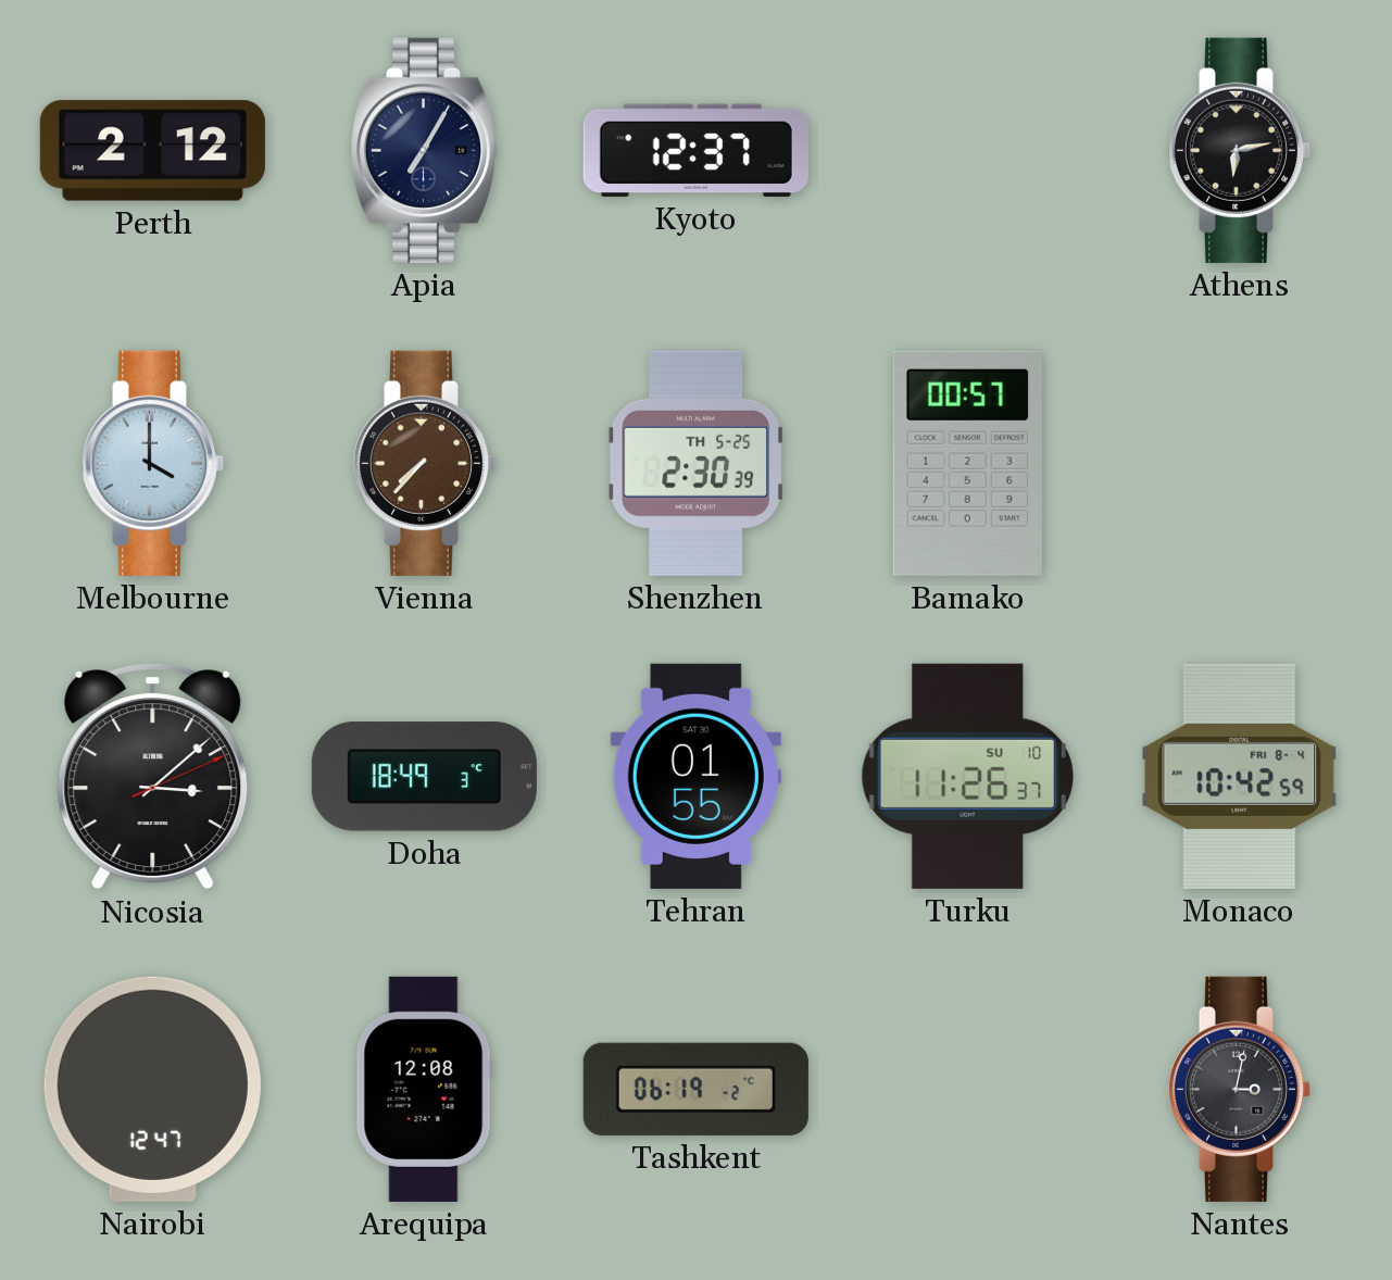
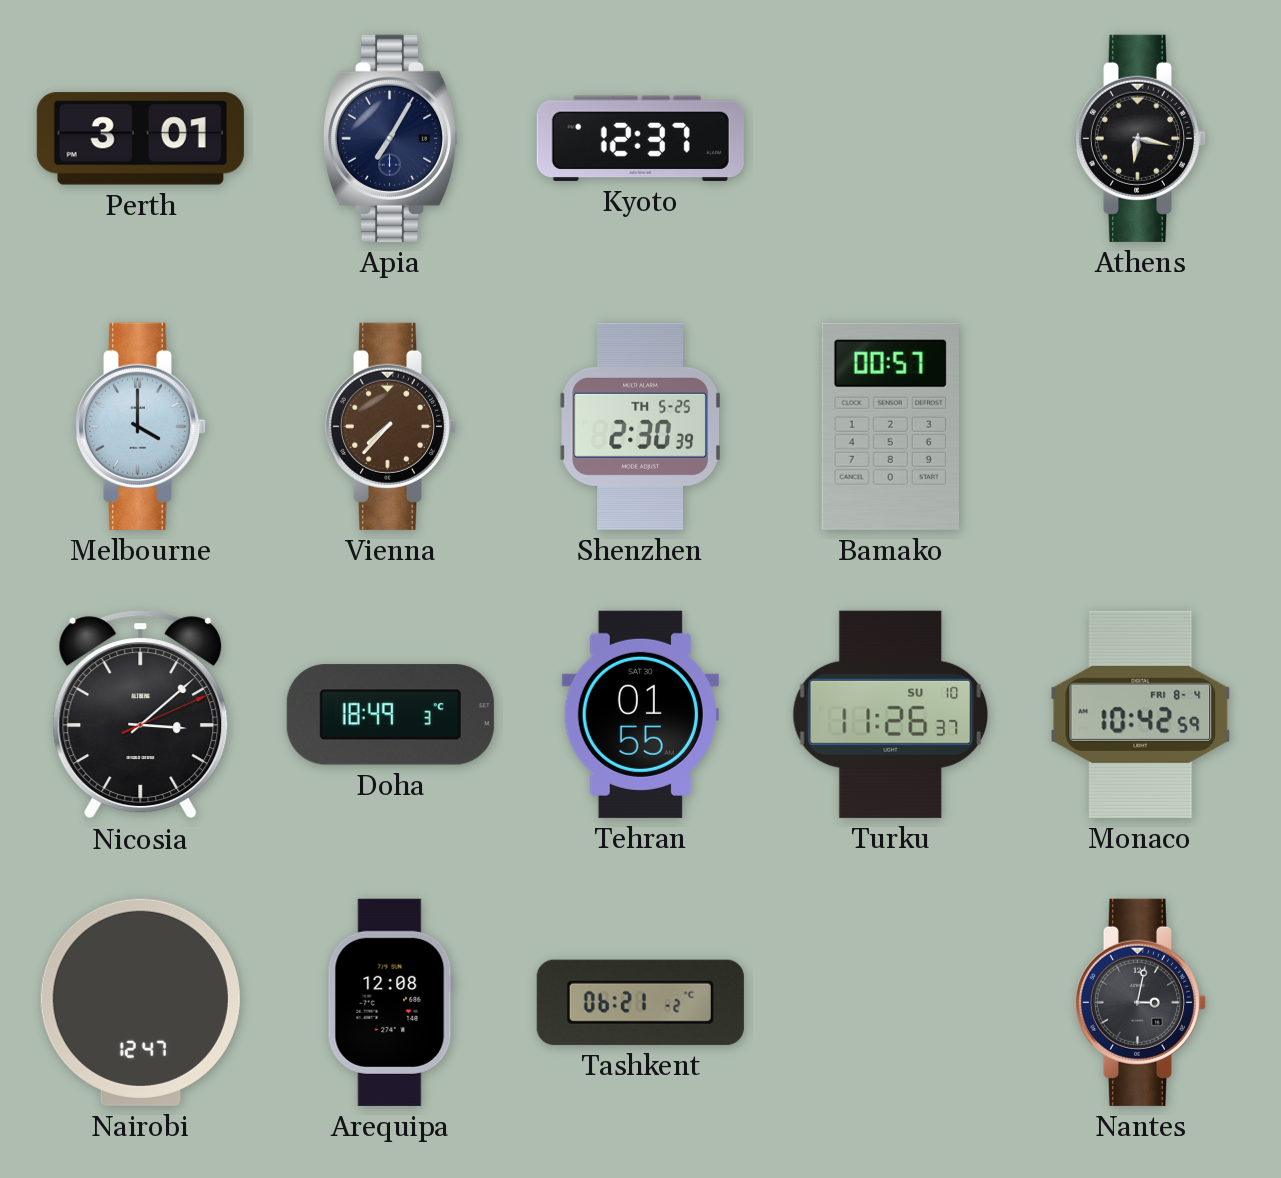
Perth: 2:12 -> 3:01 (140, 139)
Athens: 6:13 -> 6:17 (1141, 138)
Tashkent: 06:19 -> 06:21 (640, 1002)
